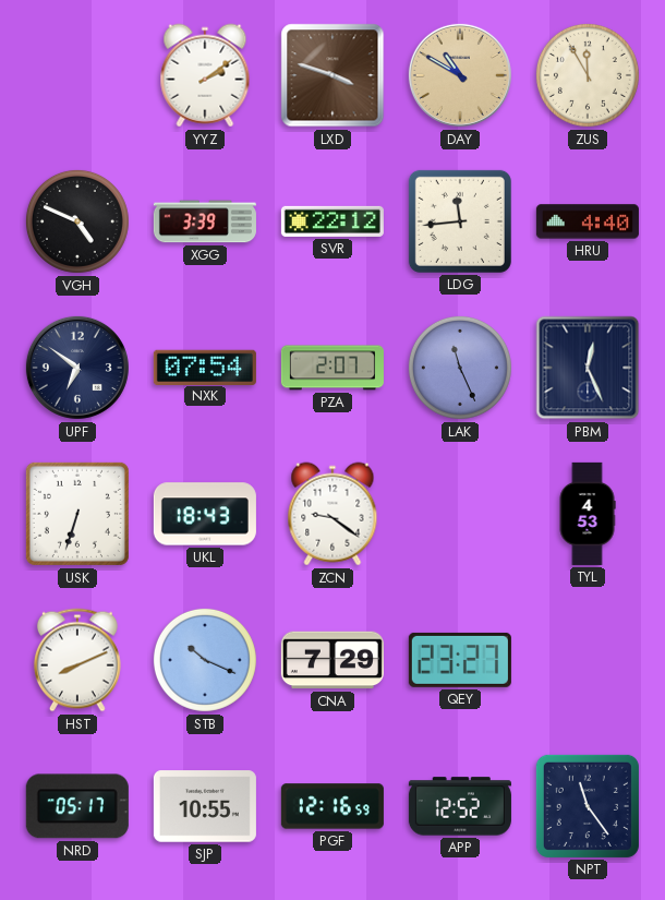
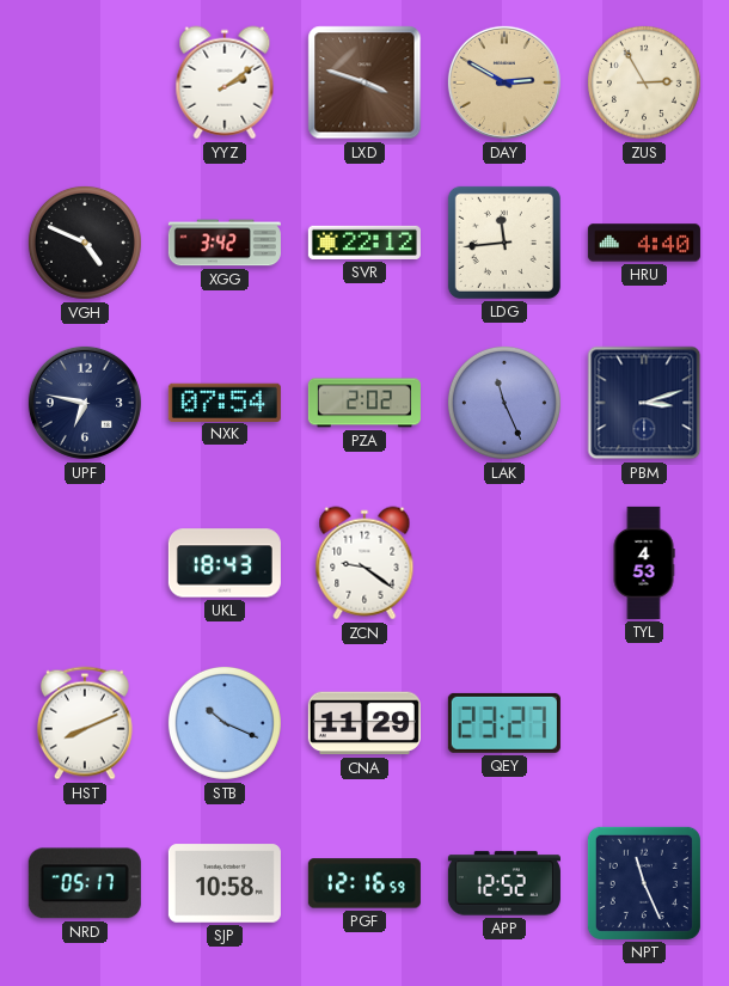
DAY: 10:50 -> 2:50 (504, 82)
ZUS: 11:55 -> 2:55 (644, 82)
XGG: 3:39 -> 3:42 (225, 243)
UPF: 6:51 -> 6:47 (85, 403)
PZA: 2:07 -> 2:02 (364, 403)
PBM: 12:26 -> 3:12 (644, 403)
USK: 6:33 -> none (77, 514)
CNA: 7:29 -> 11:29 (364, 723)
SJP: 10:55 -> 10:58 (225, 883)
NPT: 11:24 -> 11:26 (644, 883)
